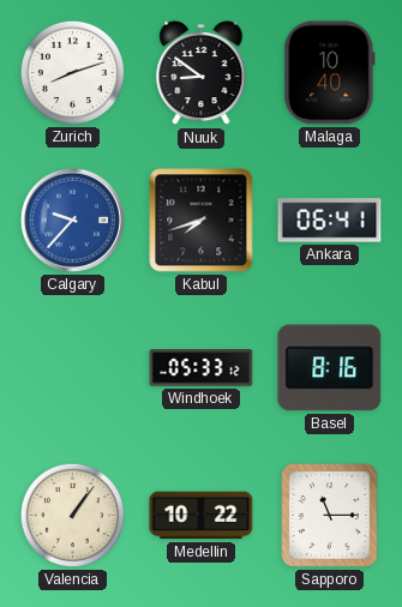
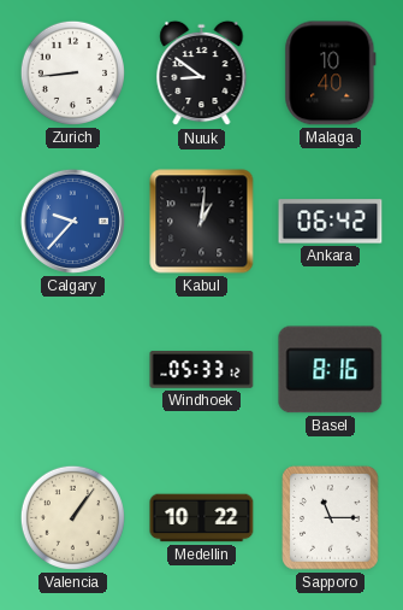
Zurich: 8:12 -> 8:44 (72, 72)
Kabul: 7:42 -> 1:01 (202, 222)
Ankara: 06:41 -> 06:42 (331, 222)
